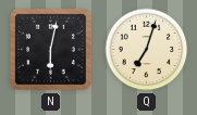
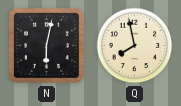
Q: 7:03 -> 7:58 (135, 46)
